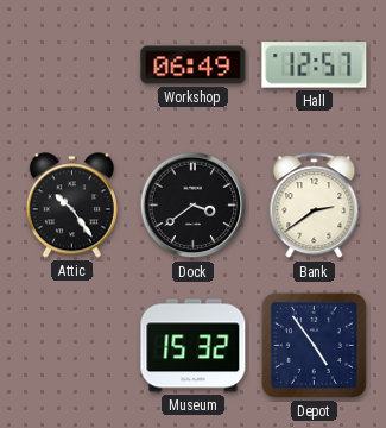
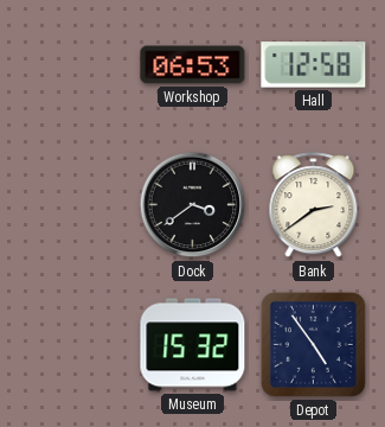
Workshop: 06:49 -> 06:53 (193, 65)
Hall: 12:57 -> 12:58 (314, 65)
Attic: 10:24 -> none (71, 206)
